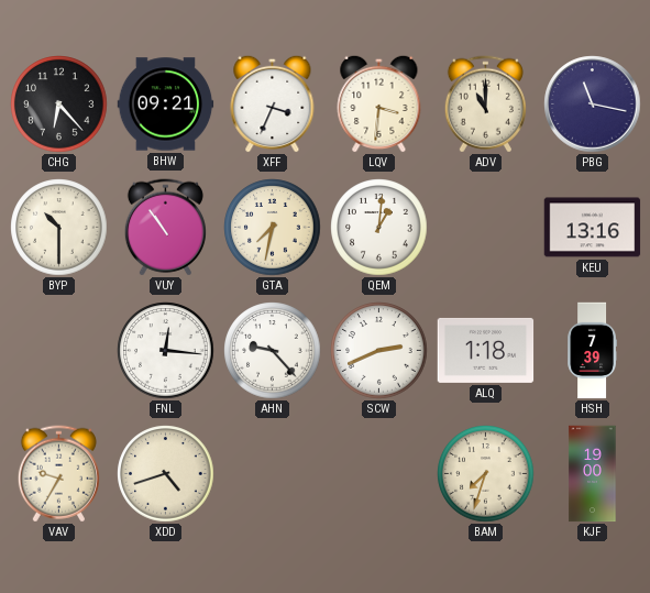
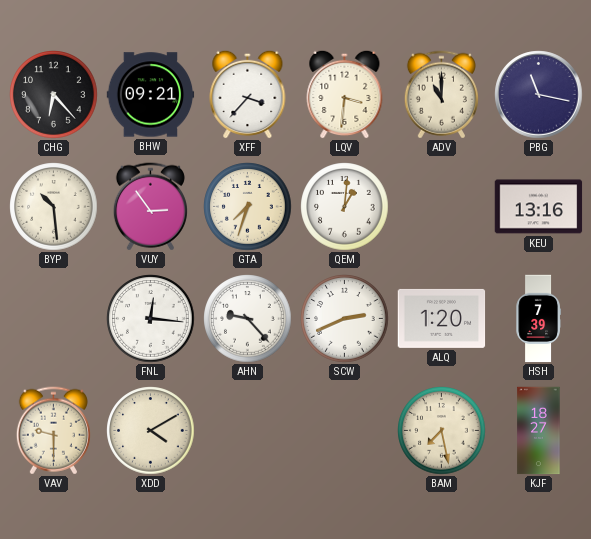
XFF: 3:34 -> 3:37 (248, 94)
BYP: 10:30 -> 10:29 (54, 207)
VUY: 10:54 -> 2:54 (150, 207)
GTA: 7:32 -> 7:33 (248, 207)
ALQ: 1:18 -> 1:20 (442, 318)
VAV: 9:35 -> 9:30 (53, 431)
XDD: 4:42 -> 4:10 (151, 431)
BAM: 7:33 -> 7:28 (442, 431)
KJF: 19:00 -> 18:27 (539, 431)
